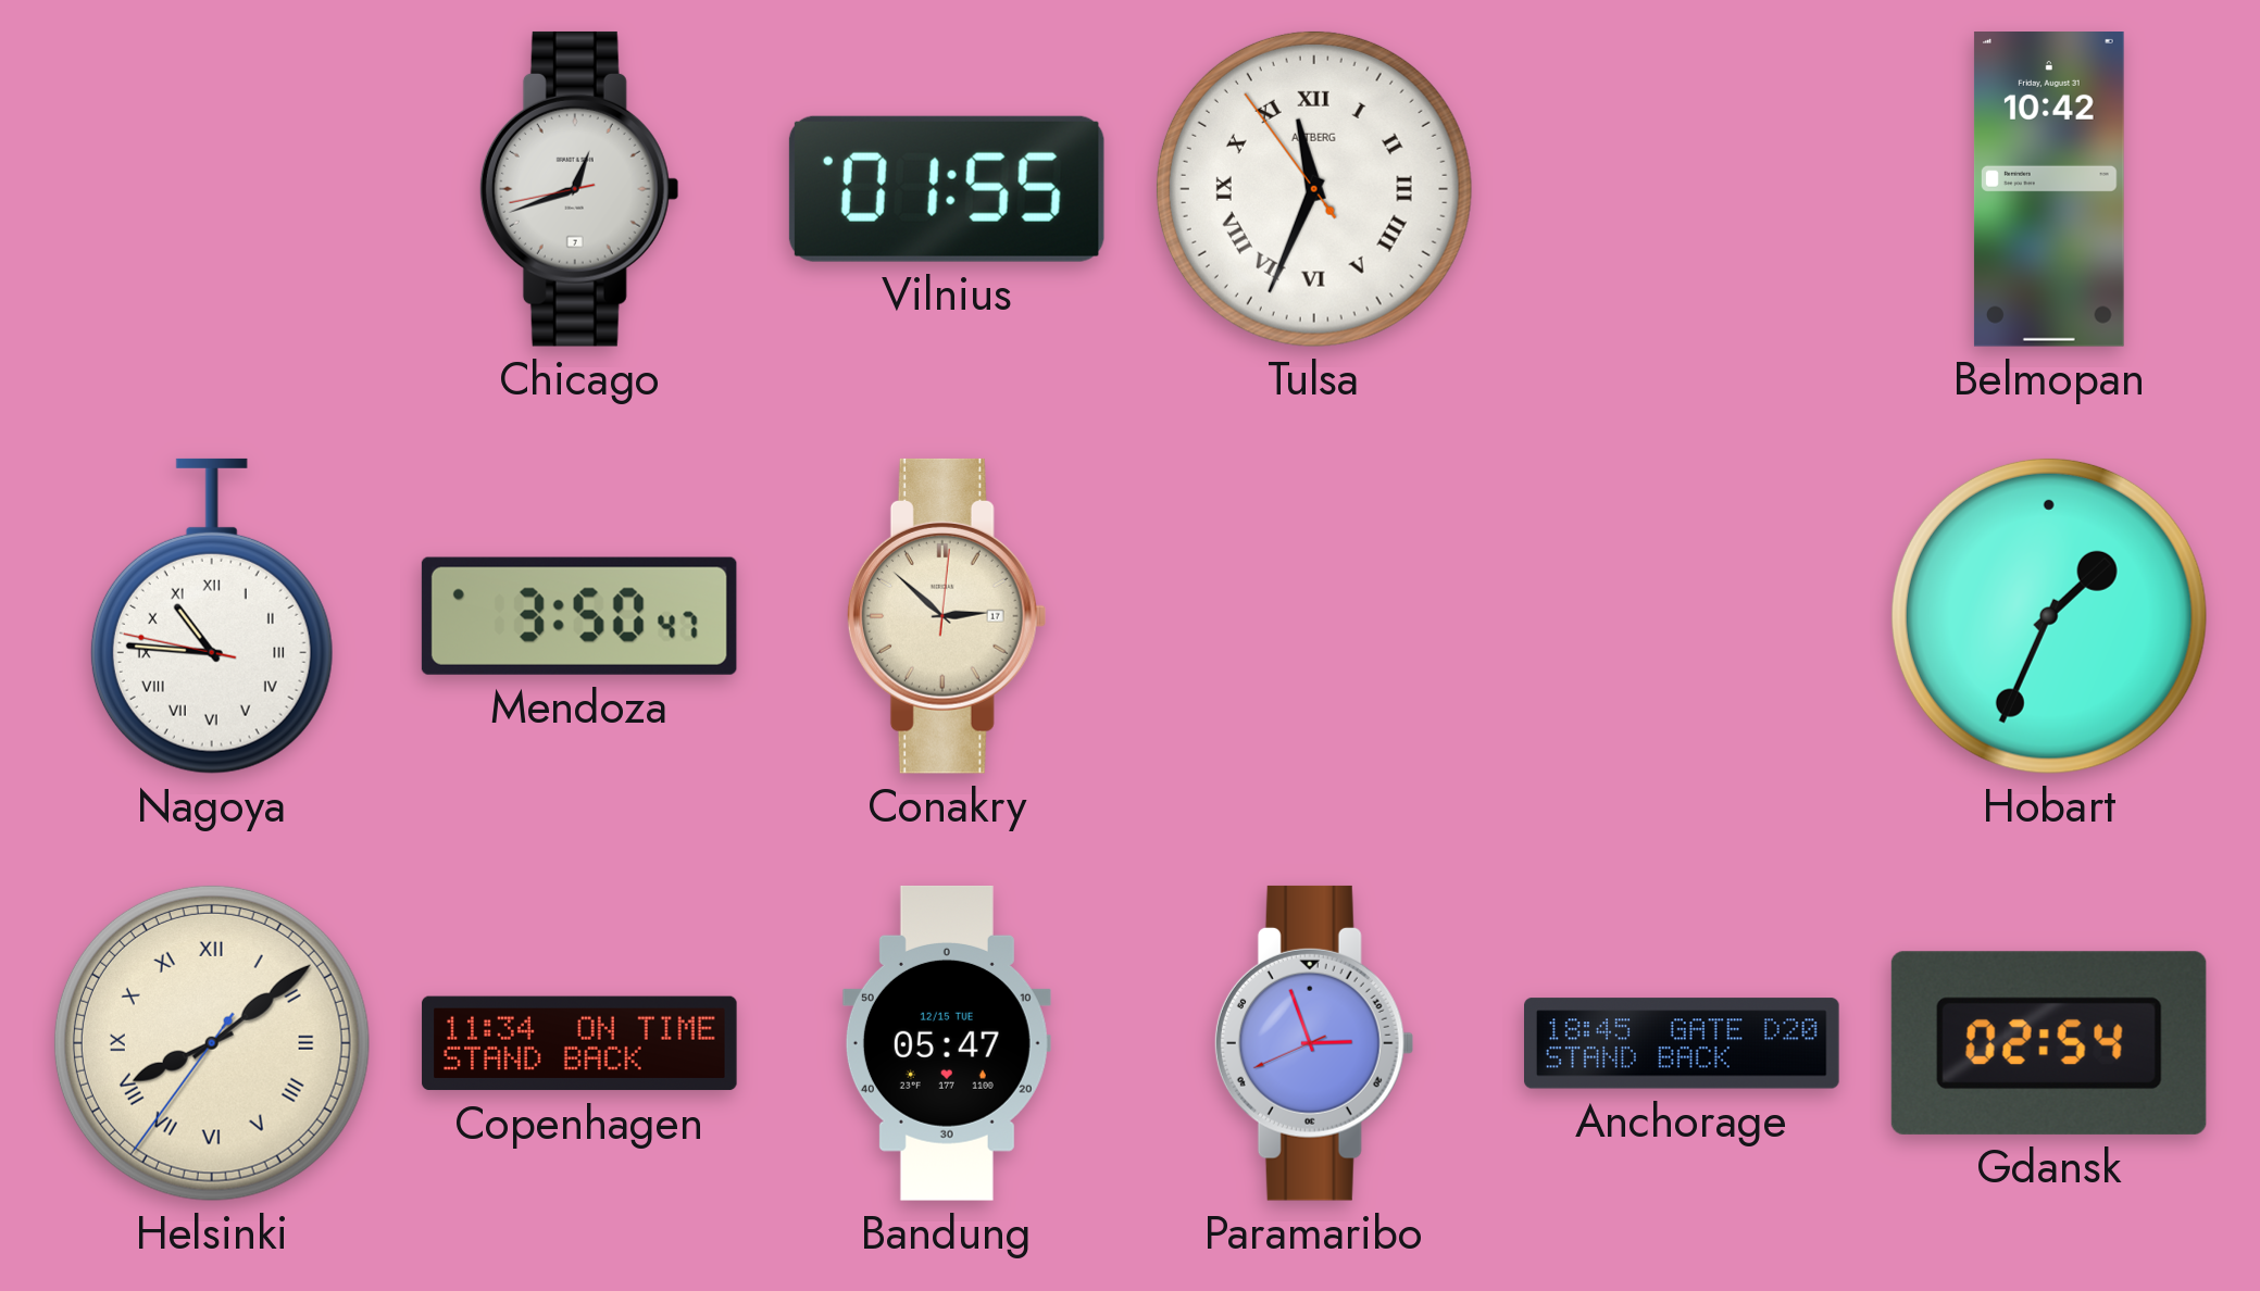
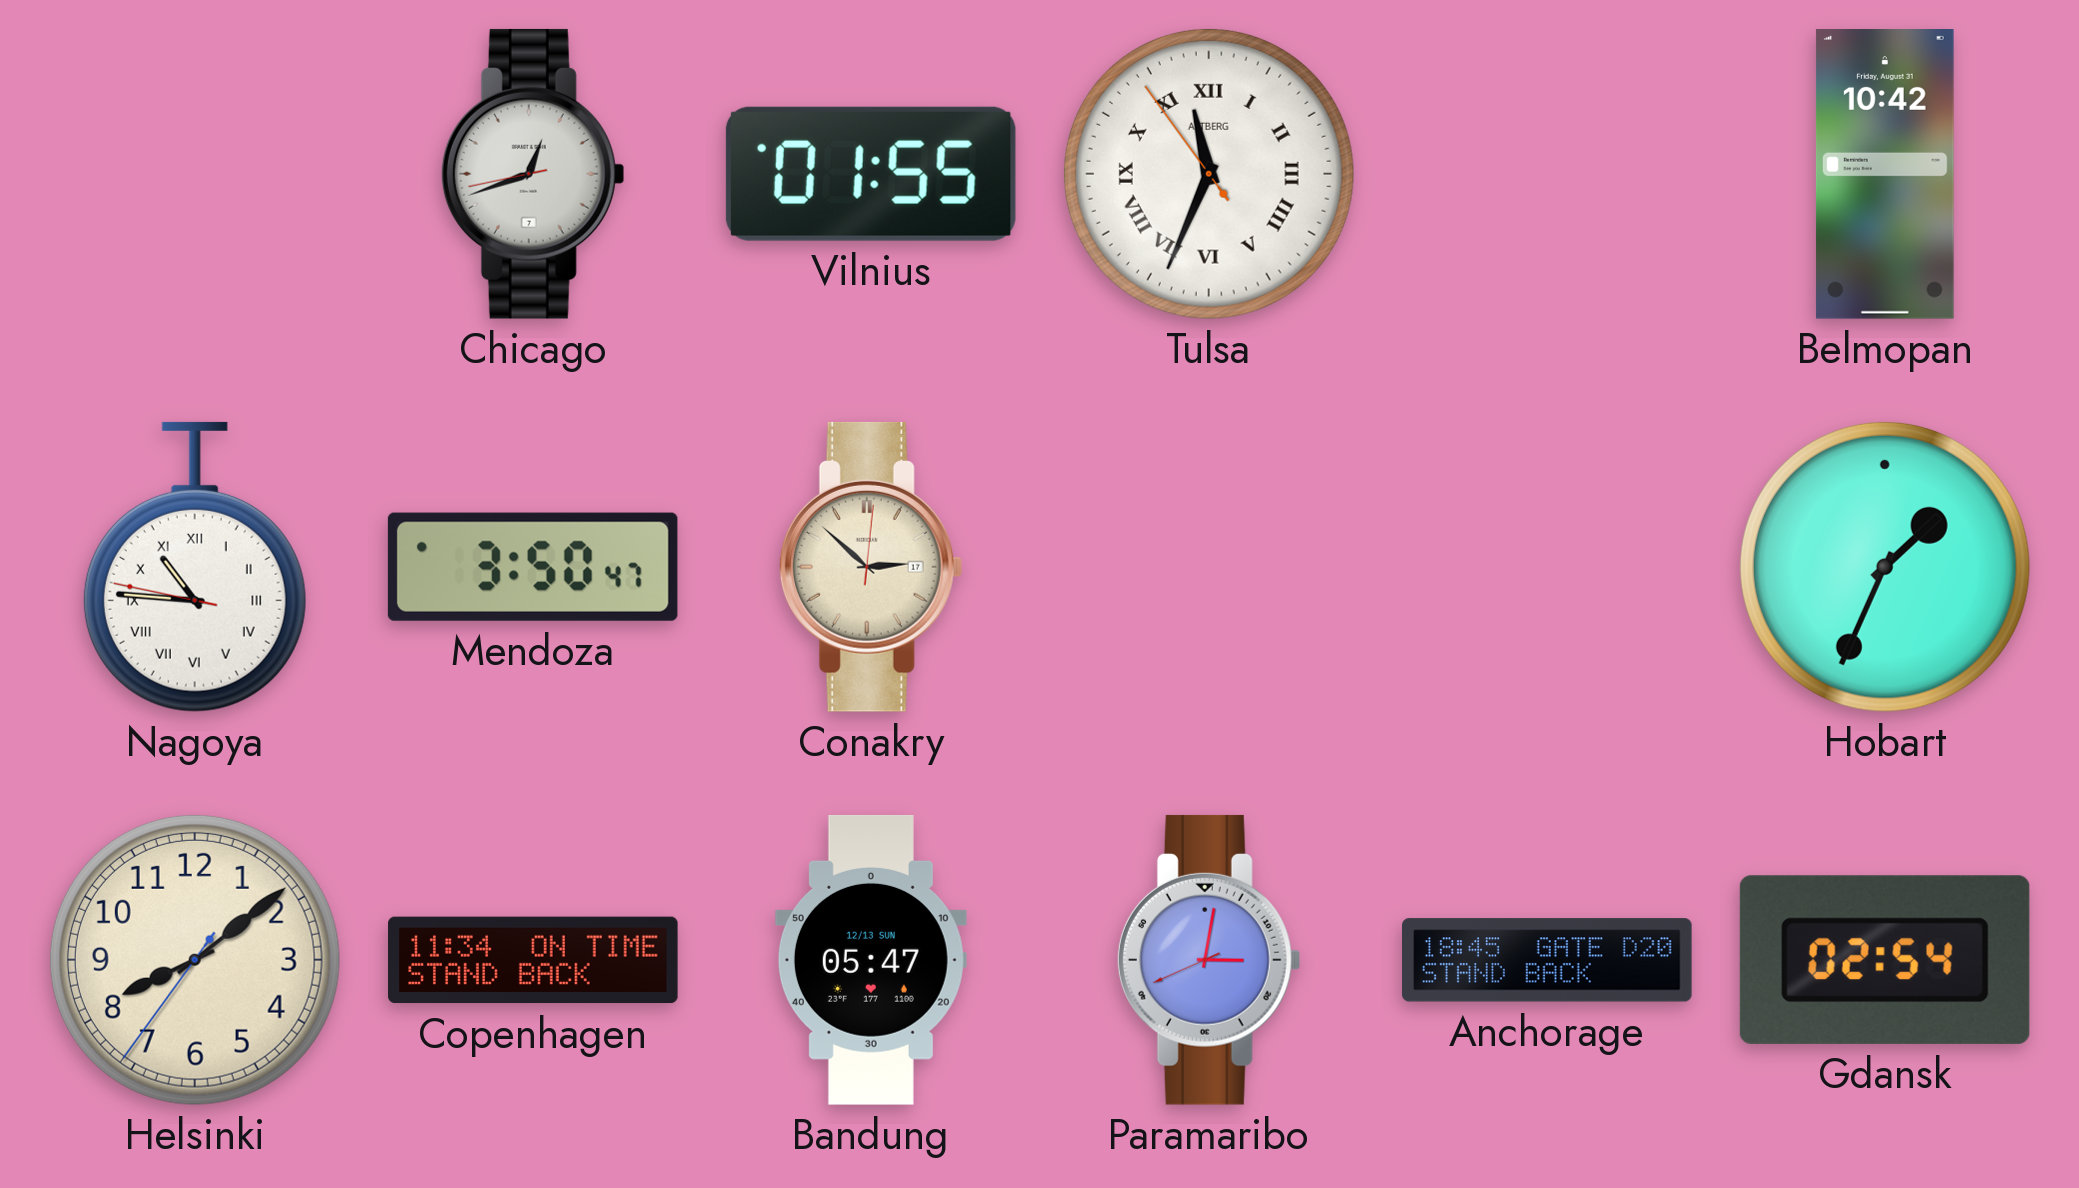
Helsinki numerals: Roman -> Arabic (195, 960)
Bandung date: 12/15 TUE -> 12/13 SUN (871, 961)
Paramaribo: 2:56 -> 3:01 (1209, 960)
